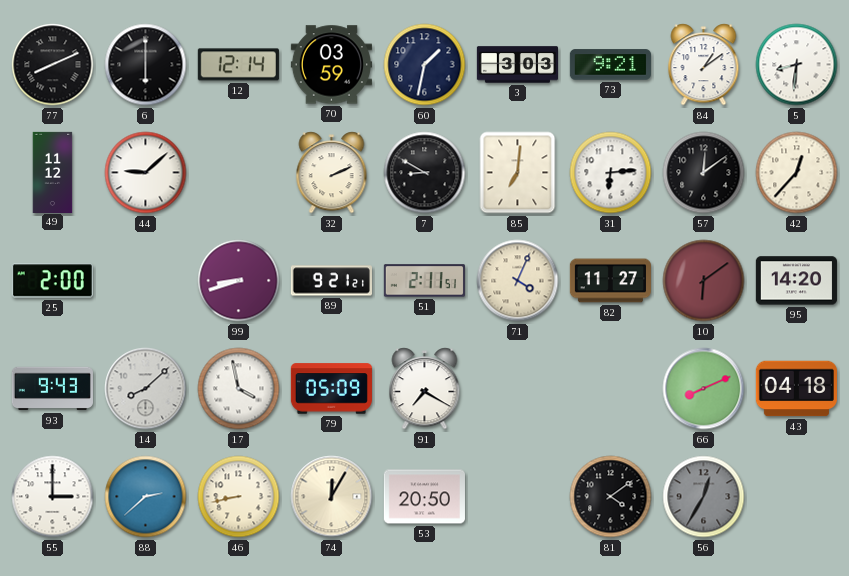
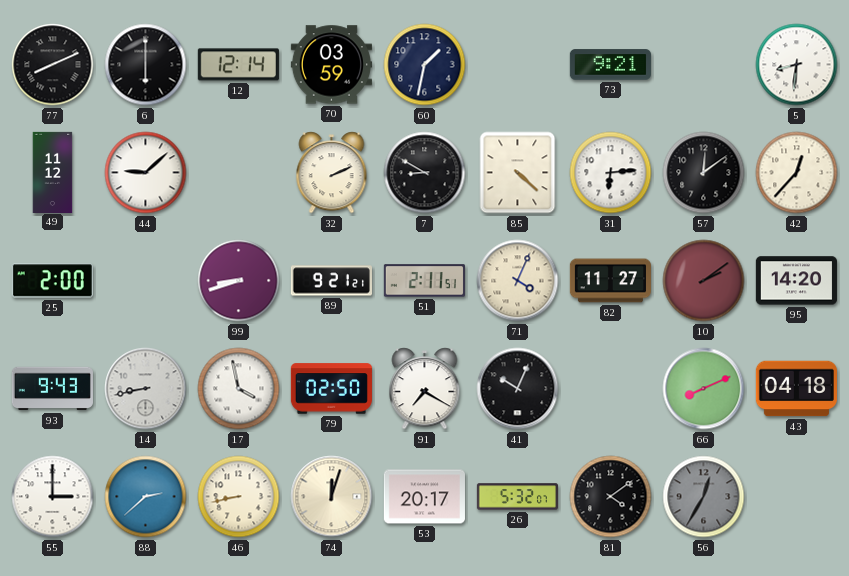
3: 3:03 -> none (517, 65)
84: 1:09 -> none (704, 65)
85: 7:01 -> 4:22 (518, 173)
10: 6:09 -> 2:09 (704, 281)
14: 8:08 -> 8:43 (146, 389)
79: 05:09 -> 02:50 (331, 389)
41: none -> 10:04 (518, 389)
74: 12:05 -> 12:03 (332, 497)
53: 20:50 -> 20:17 (424, 497)
26: none -> 5:32 (517, 497)
